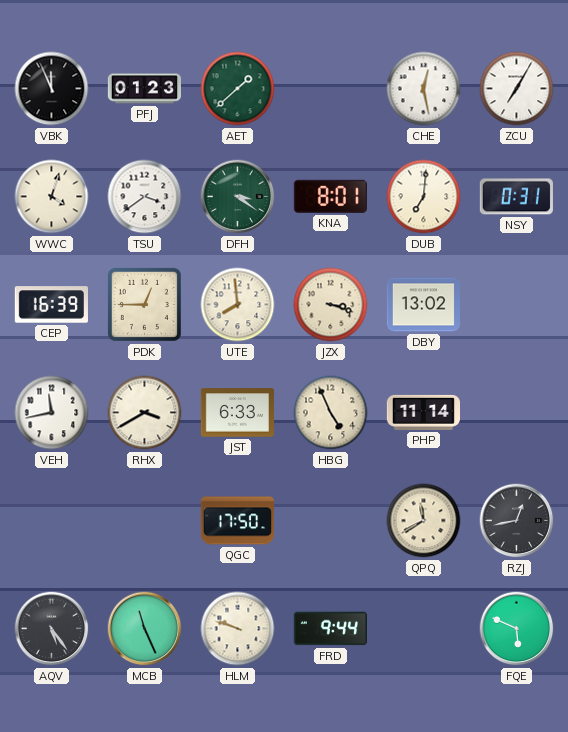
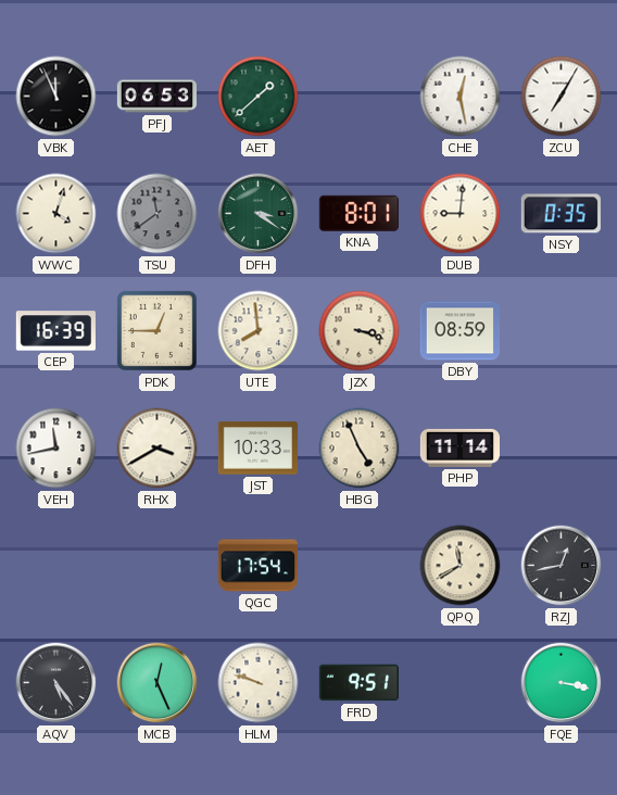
PFJ: 01:23 -> 06:53 (156, 97)
TSU: 3:39 -> 11:39 (158, 214)
TSU dial: white -> grey (158, 214)
DUB: 7:01 -> 9:01 (461, 214)
NSY: 0:31 -> 0:35 (561, 214)
DBY: 13:02 -> 08:59 (459, 331)
JST: 6:33 -> 10:33 (257, 449)
QGC: 17:50 -> 17:54 (257, 566)
MCB: 11:26 -> 12:26 (158, 683)
FRD: 9:44 -> 9:51 (358, 683)
FQE: 5:49 -> 3:17 (562, 683)
